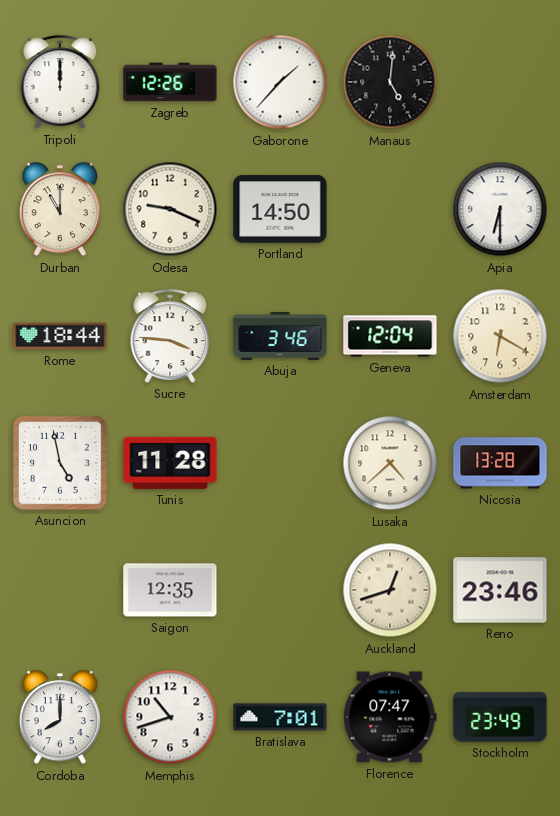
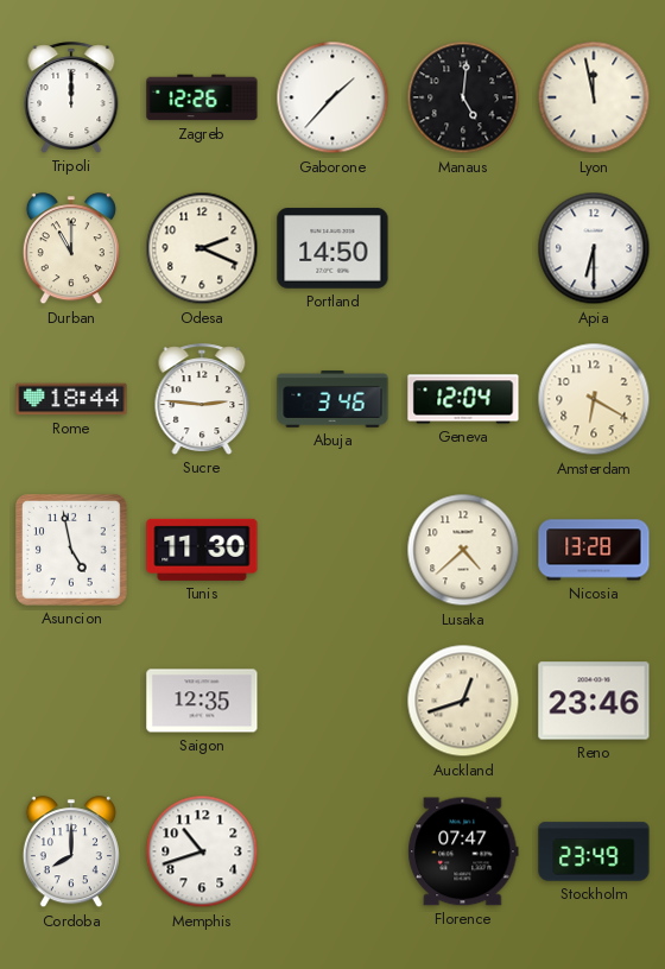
Lyon: none -> 11:58 (594, 97)
Odesa: 9:19 -> 2:19 (202, 248)
Sucre: 3:46 -> 2:46 (202, 399)
Tunis: 11:28 -> 11:30 (202, 550)
Bratislava: 7:01 -> none (280, 717)
